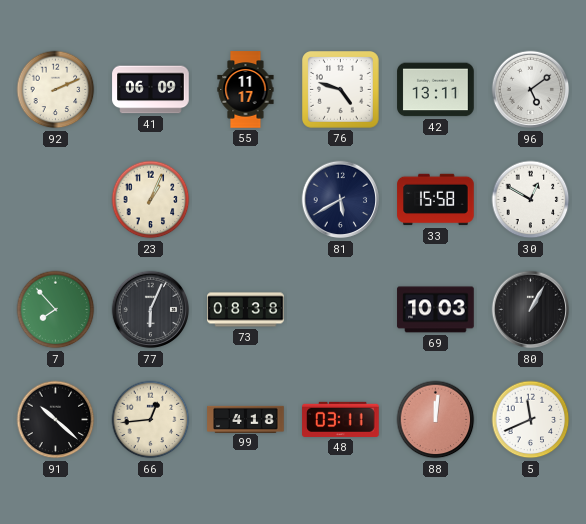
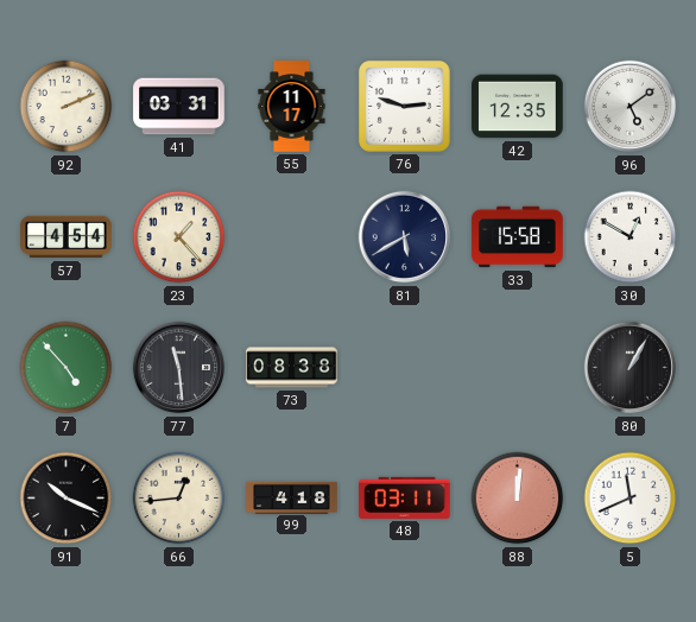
41: 06:09 -> 03:31 (179, 107)
76: 4:48 -> 2:48 (405, 107)
42: 13:11 -> 12:35 (518, 107)
57: none -> 4:54 (67, 237)
23: 1:04 -> 1:23 (179, 237)
7: 7:53 -> 4:53 (67, 368)
77: 6:04 -> 11:29 (179, 368)
69: 10:03 -> none (436, 310)
91: 10:22 -> 10:19 (67, 499)
